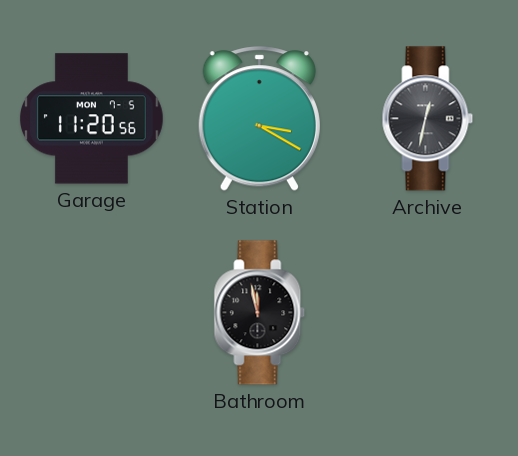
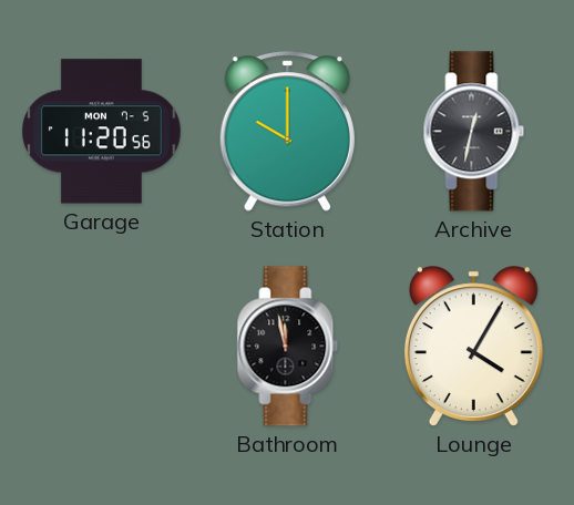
Station: 3:20 -> 10:00 (287, 132)
Lounge: none -> 4:05 (473, 347)
